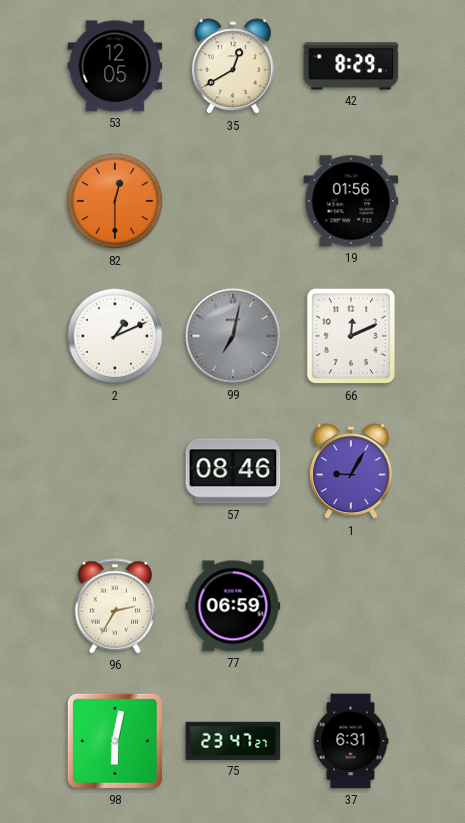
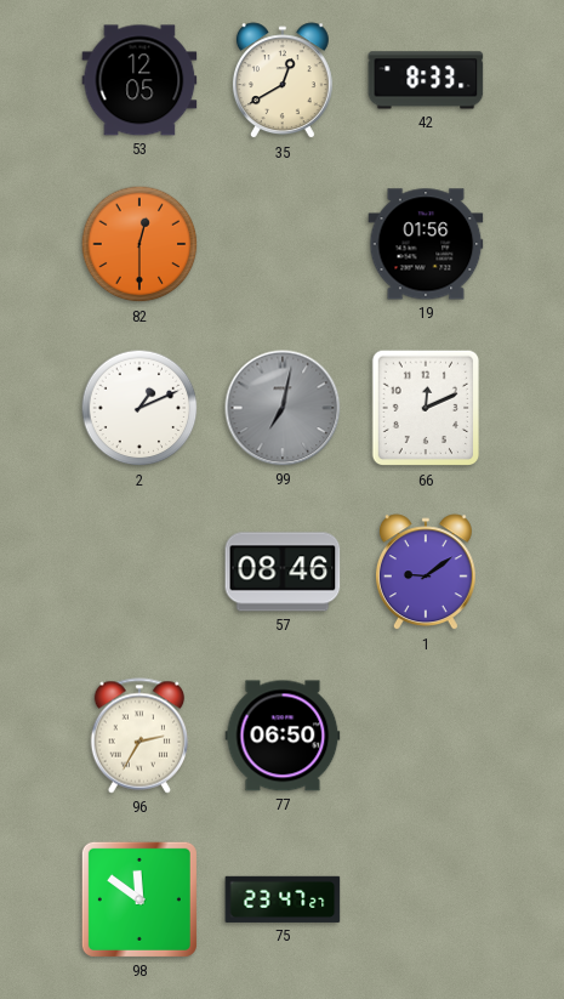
42: 8:29 -> 8:33 (426, 80)
1: 9:05 -> 9:09 (426, 573)
77: 06:59 -> 06:50 (283, 736)
98: 6:02 -> 11:51 (139, 899)
37: 6:31 -> none (351, 741)
